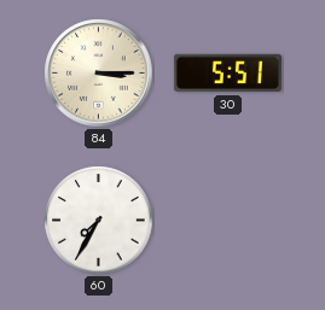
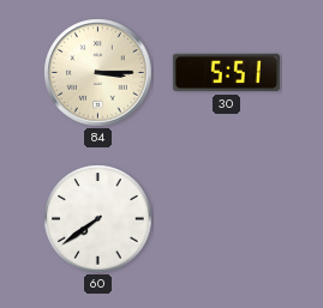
60: 7:35 -> 7:39 (98, 219)
